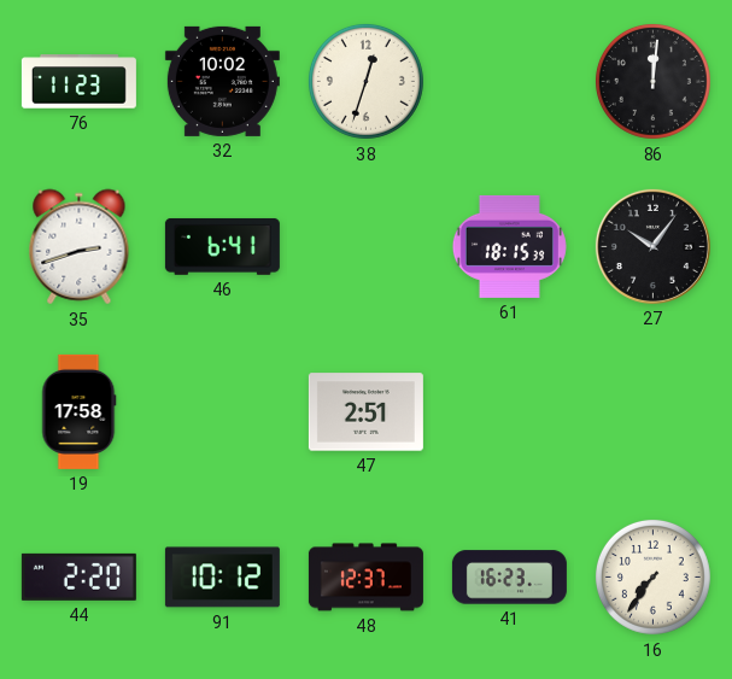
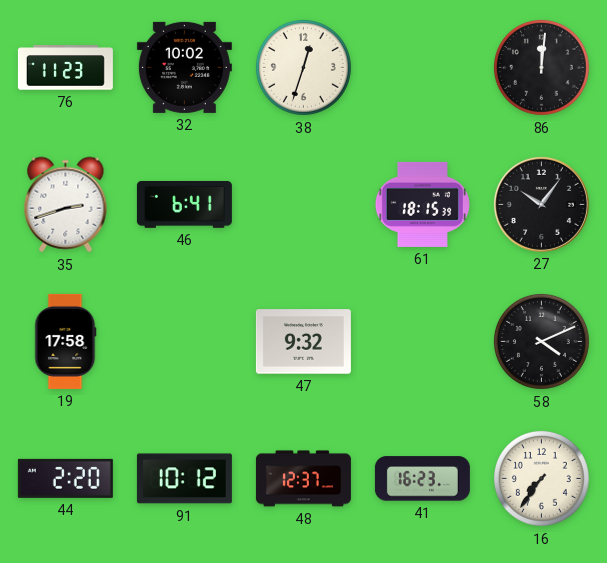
47: 2:51 -> 9:32 (303, 342)
58: none -> 4:11 (541, 341)
